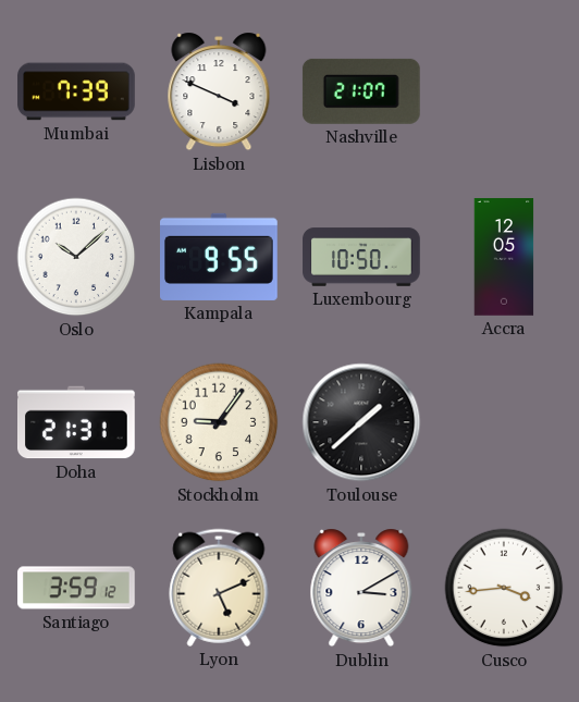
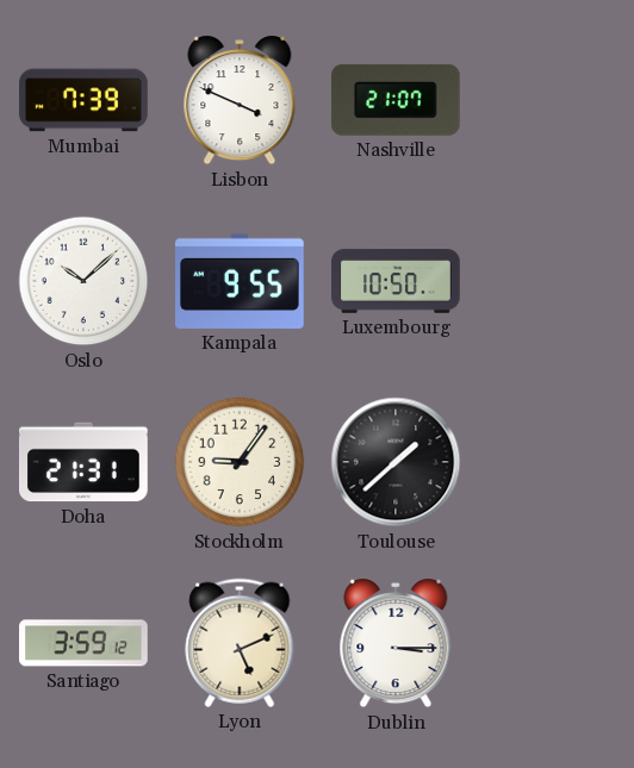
Accra: 12:05 -> none (504, 257)
Dublin: 3:10 -> 3:15 (396, 643)
Cusco: 3:44 -> none (504, 588)
